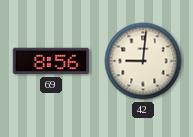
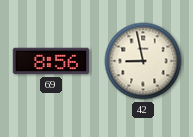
42: 9:01 -> 8:58 (143, 61)
